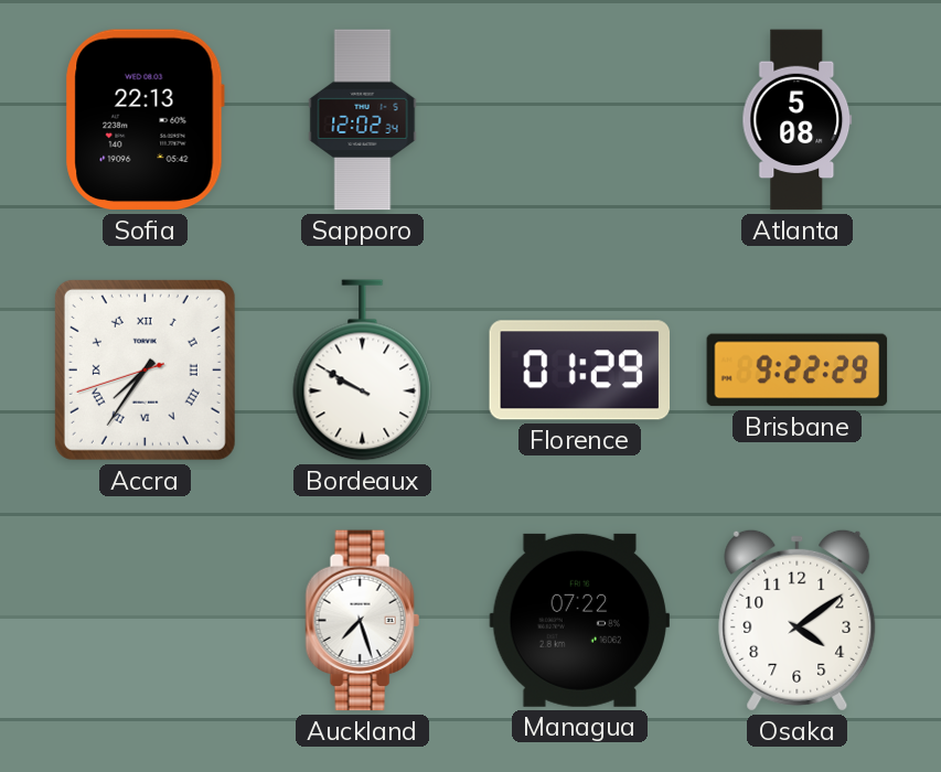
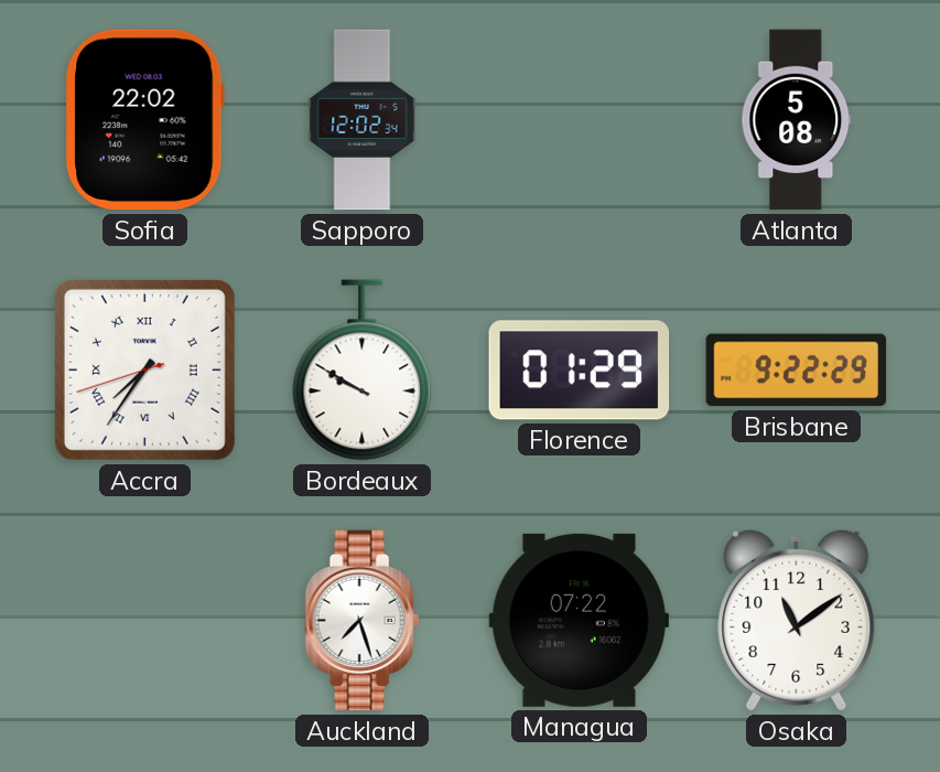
Sofia: 22:13 -> 22:02 (144, 120)
Osaka: 4:09 -> 11:09 (797, 620)
